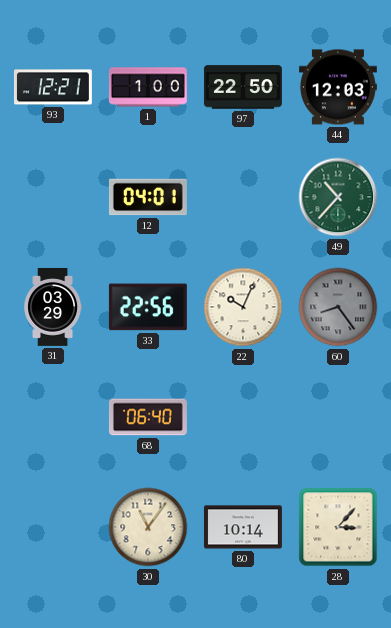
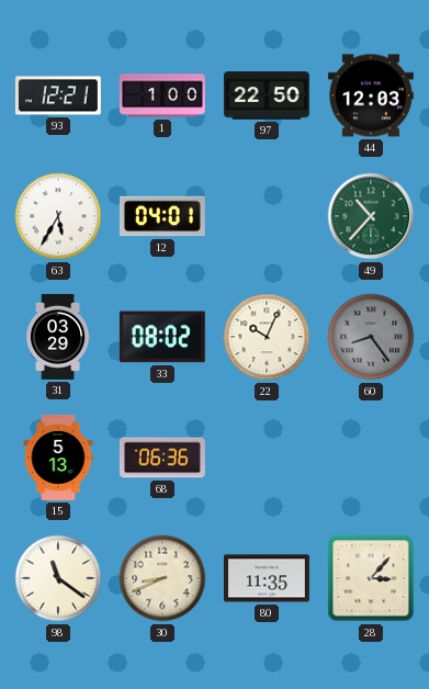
63: none -> 5:35 (58, 216)
33: 22:56 -> 08:02 (162, 337)
15: none -> 5:13 (58, 458)
68: 06:40 -> 06:36 (162, 458)
98: none -> 11:21 (58, 578)
30: 11:06 -> 8:41 (162, 578)
80: 10:14 -> 11:35 (267, 578)
